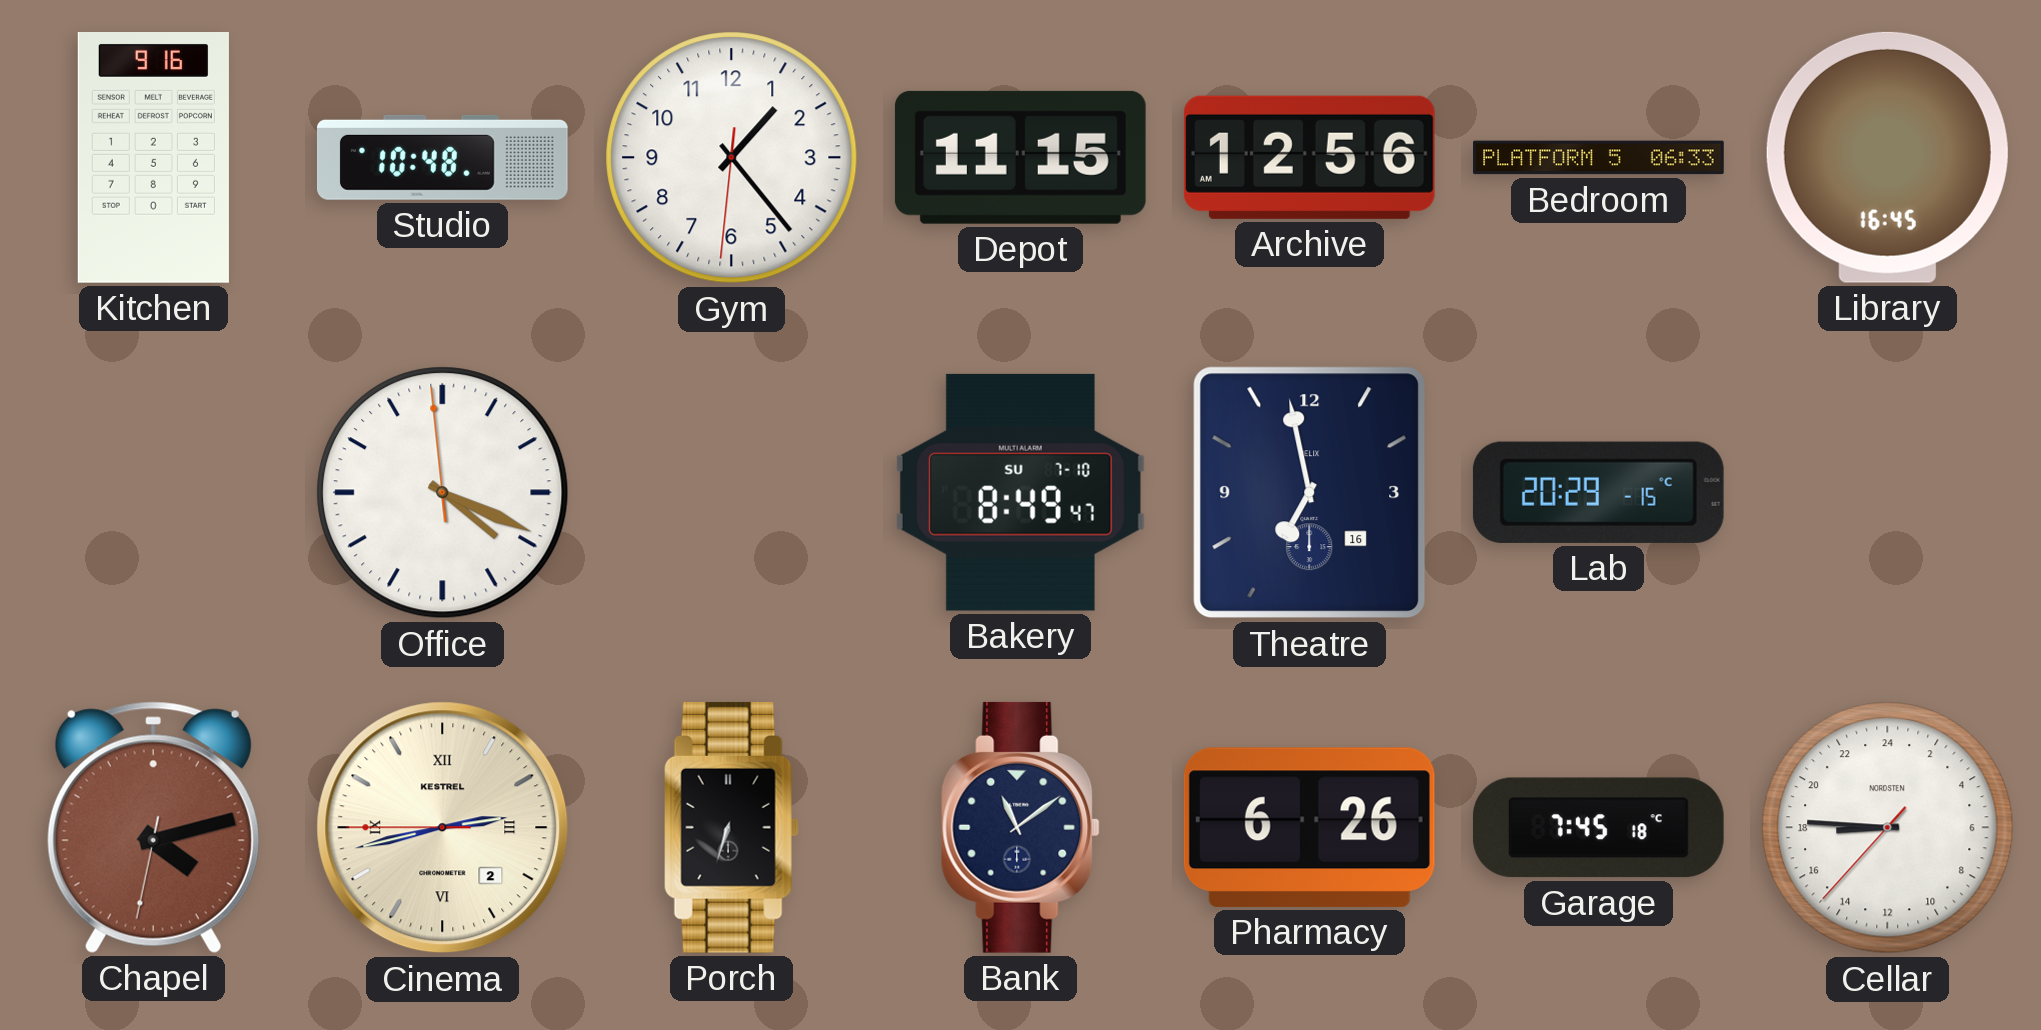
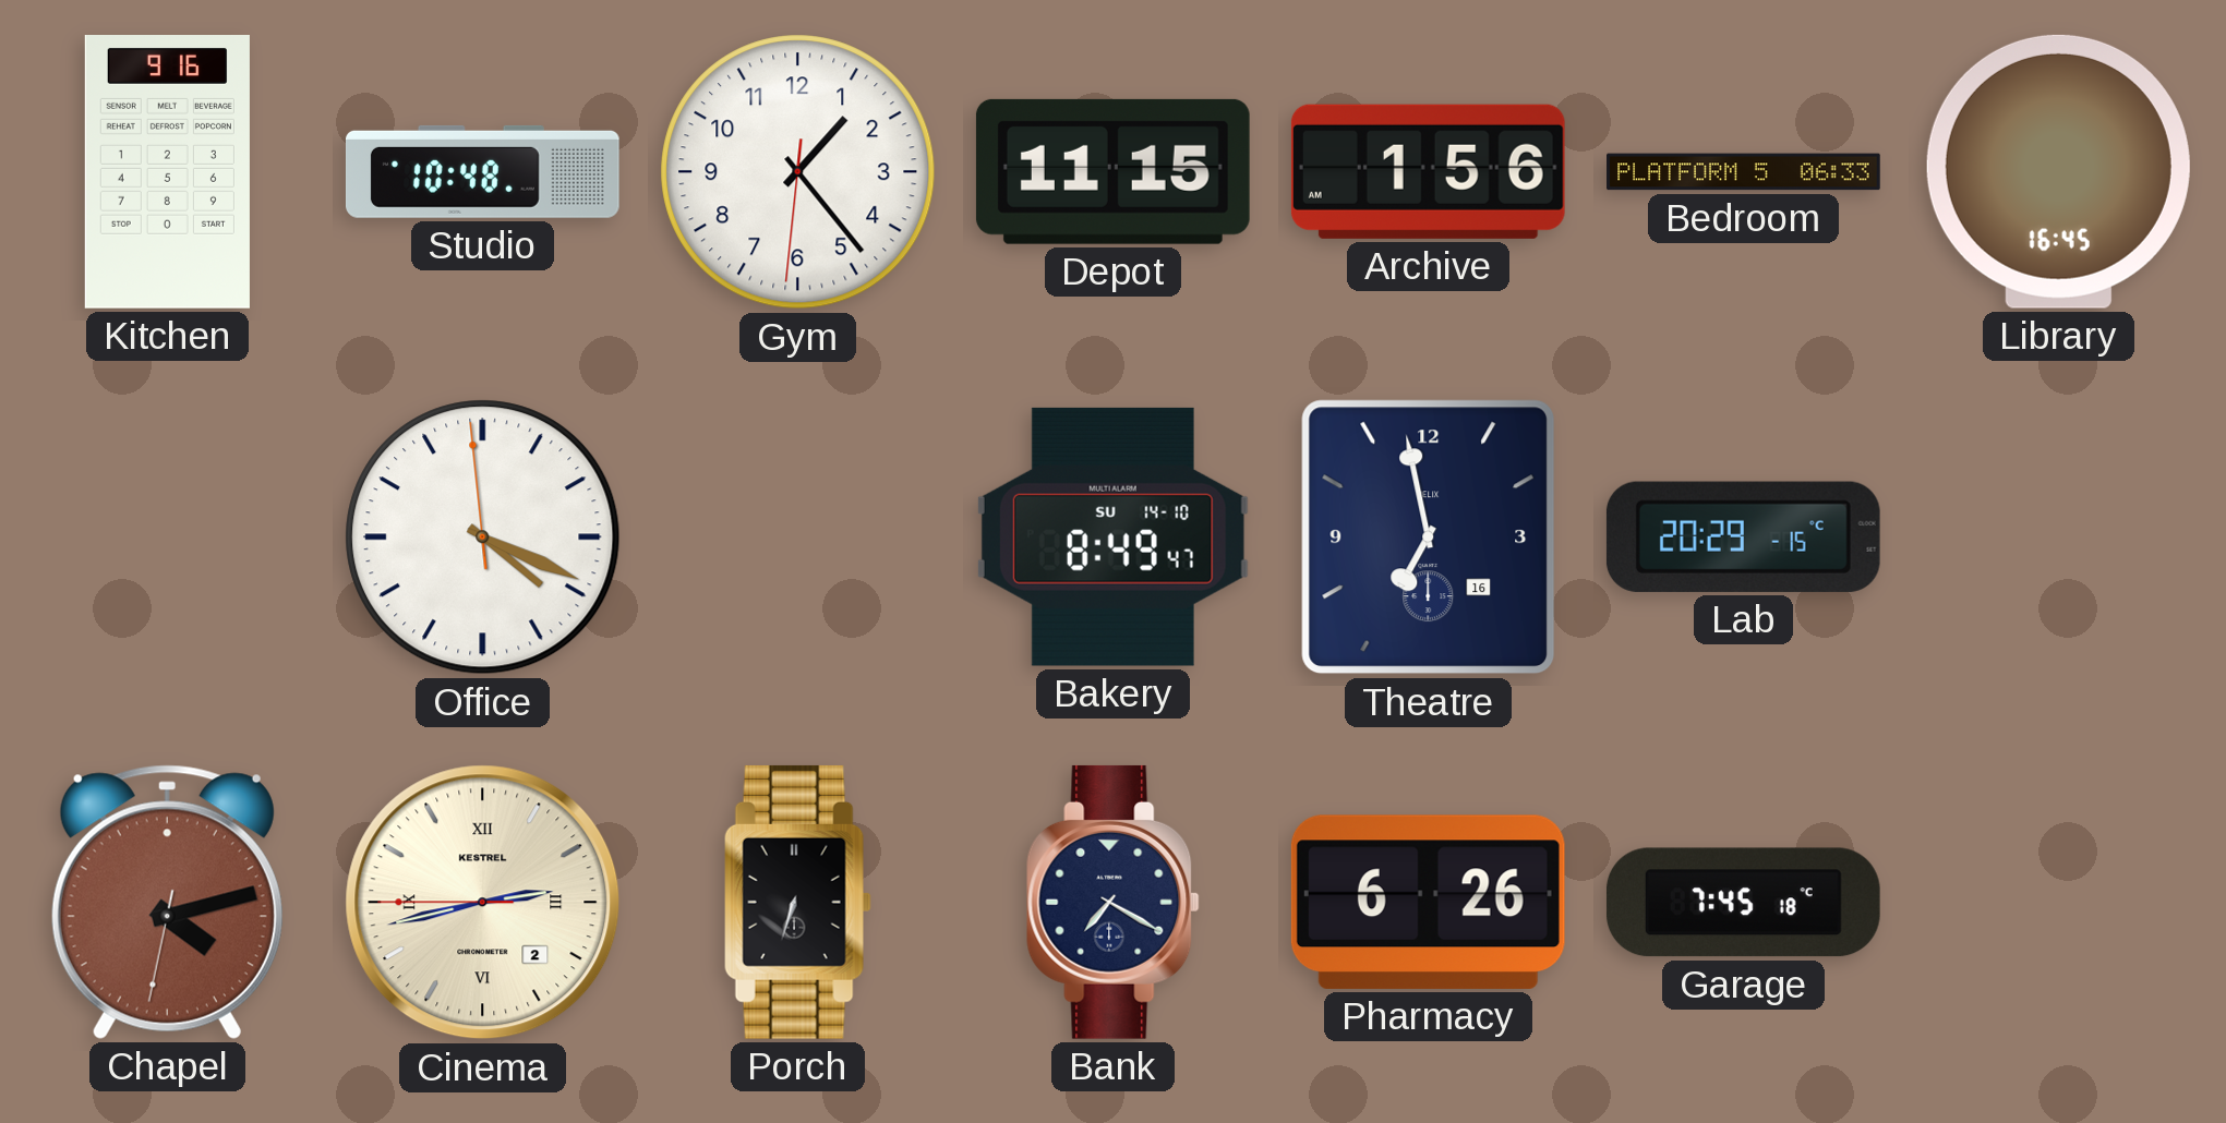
Archive: 12:56 -> 1:56 (1428, 171)
Bakery date: SU 7-10 -> SU 14-10 (1112, 536)
Bank: 11:09 -> 7:20 (1114, 902)
Cellar: 17:45 -> none (1888, 828)
